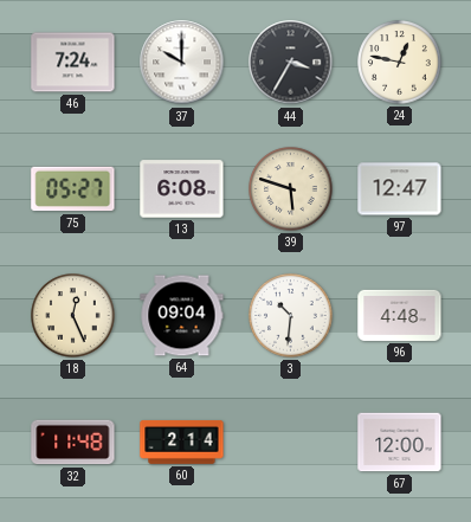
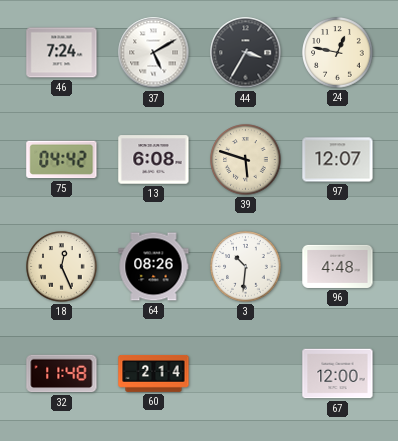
37: 10:00 -> 5:10 (154, 53)
75: 05:27 -> 04:42 (62, 160)
97: 12:47 -> 12:07 (338, 160)
64: 09:04 -> 08:26 (154, 267)
